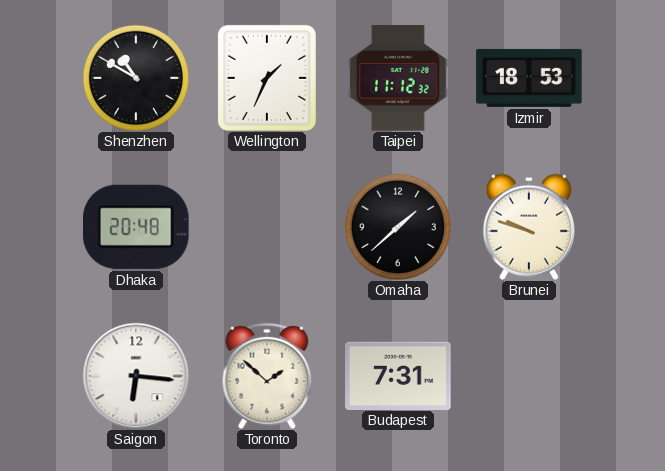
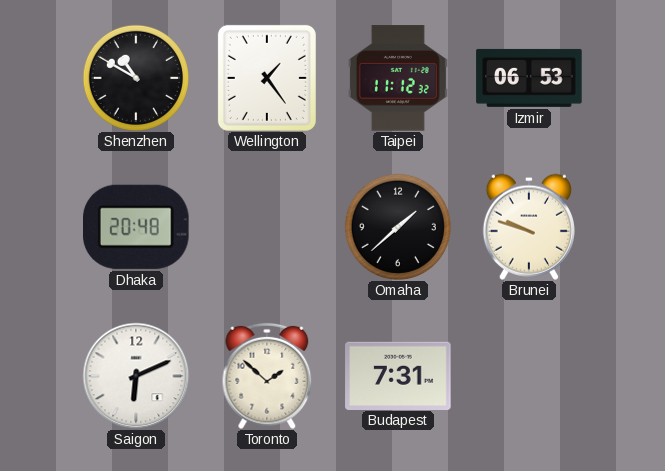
Wellington: 1:34 -> 1:24 (267, 78)
Izmir: 18:53 -> 06:53 (529, 78)
Saigon: 6:16 -> 6:11 (136, 376)
